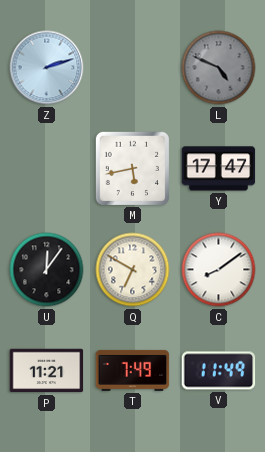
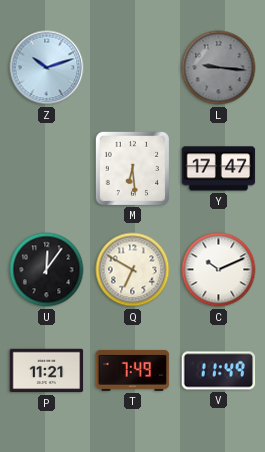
Z: 2:12 -> 10:12 (47, 68)
L: 4:49 -> 9:16 (219, 68)
M: 5:43 -> 6:29 (132, 168)
C: 8:09 -> 10:11 (219, 270)
